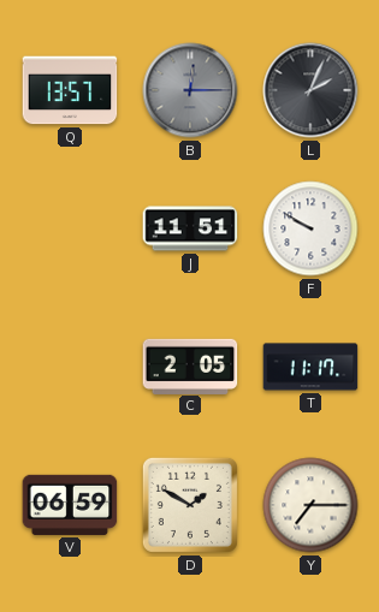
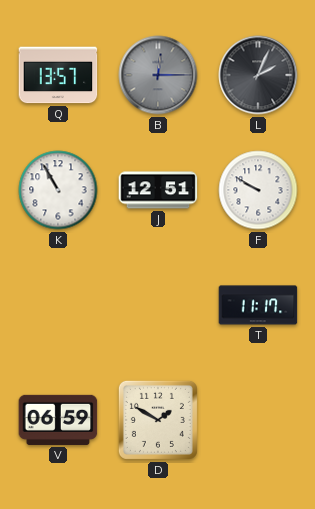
K: none -> 10:55 (58, 190)
J: 11:51 -> 12:51 (158, 190)
C: 2:05 -> none (190, 366)
Y: 7:15 -> none (310, 505)
